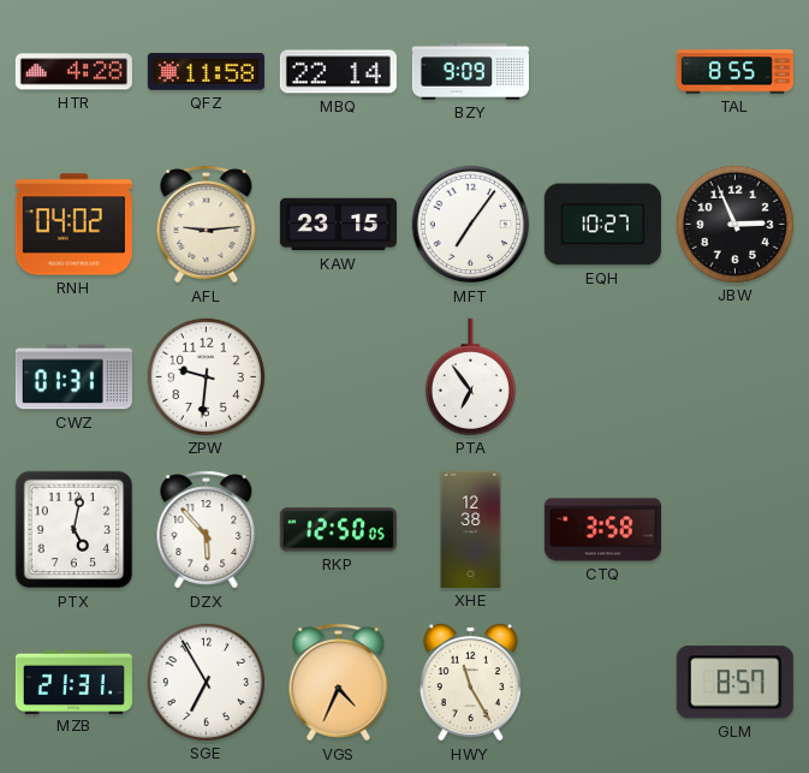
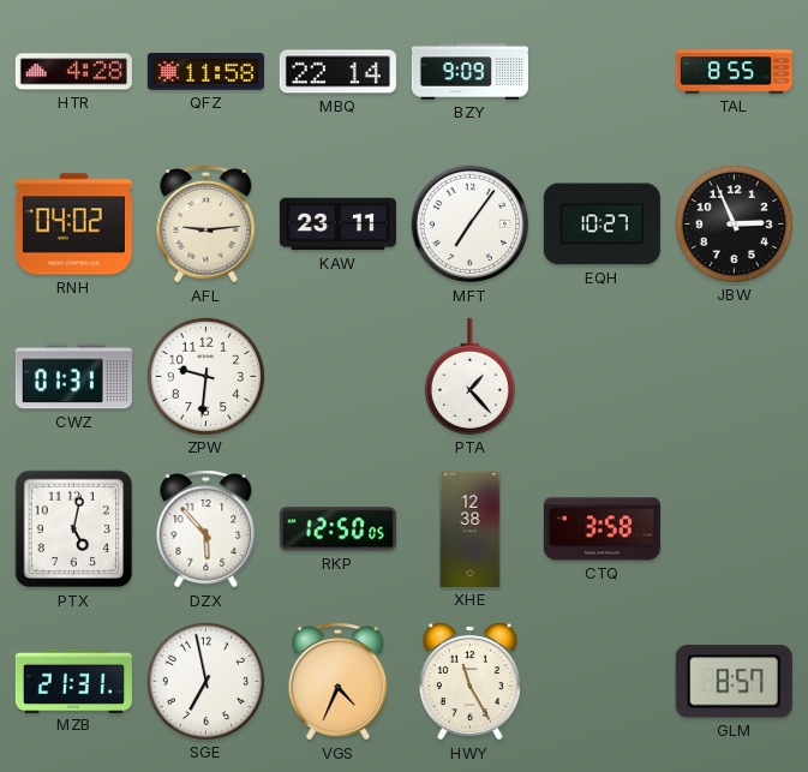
KAW: 23:15 -> 23:11 (337, 225)
PTA: 6:54 -> 1:23 (469, 376)
SGE: 6:55 -> 6:58 (205, 681)
